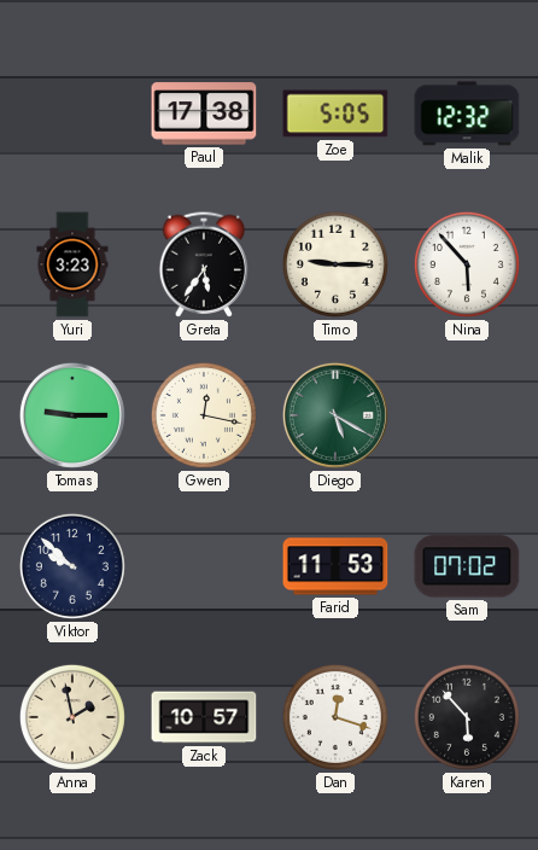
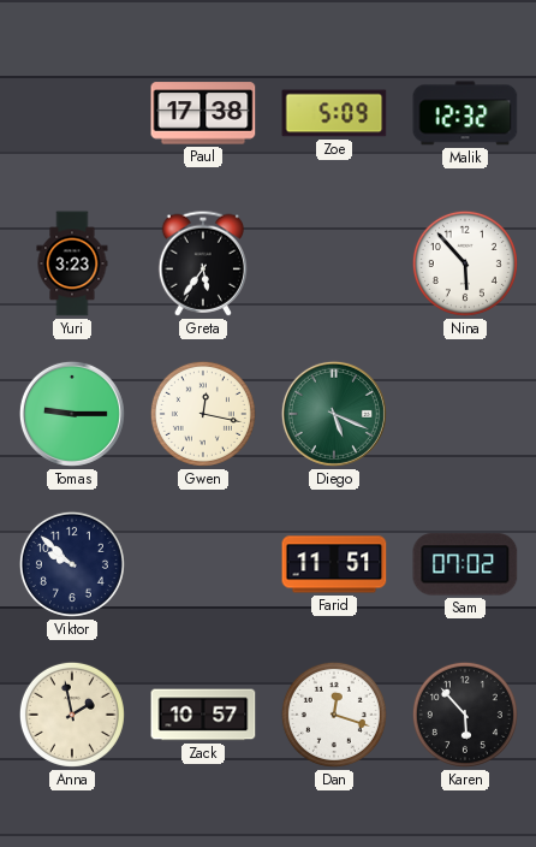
Zoe: 5:05 -> 5:09 (334, 113)
Timo: 9:15 -> none (335, 264)
Diego: 5:20 -> 5:19 (334, 414)
Farid: 11:53 -> 11:51 (334, 564)
